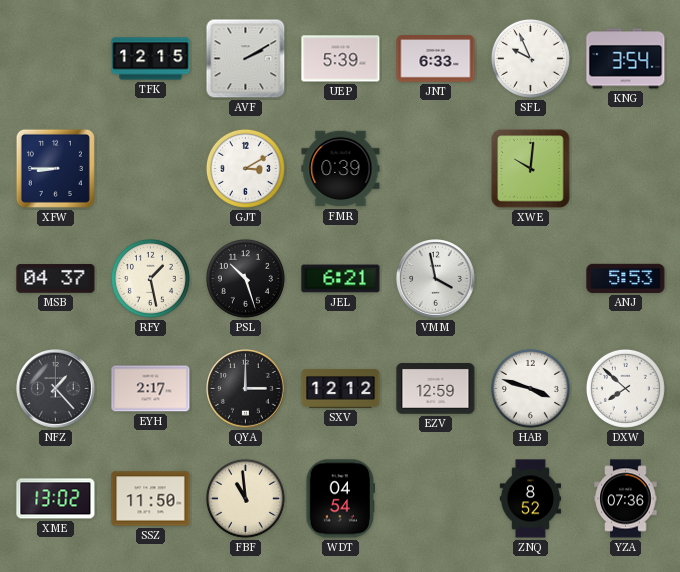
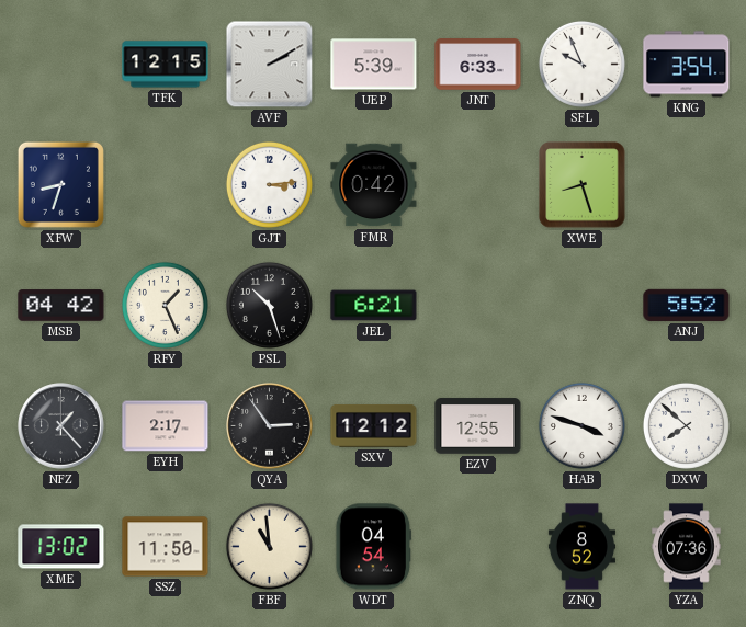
XFW: 8:45 -> 8:33 (60, 184)
GJT: 3:10 -> 3:14 (269, 184)
FMR: 0:39 -> 0:42 (374, 185)
XWE: 10:01 -> 8:27 (583, 185)
MSB: 04:37 -> 04:42 (61, 306)
RFY: 1:28 -> 1:26 (165, 305)
VMM: 3:58 -> none (436, 279)
ANJ: 5:53 -> 5:52 (687, 305)
QYA: 3:00 -> 2:54 (270, 426)
EZV: 12:59 -> 12:55 (478, 426)
